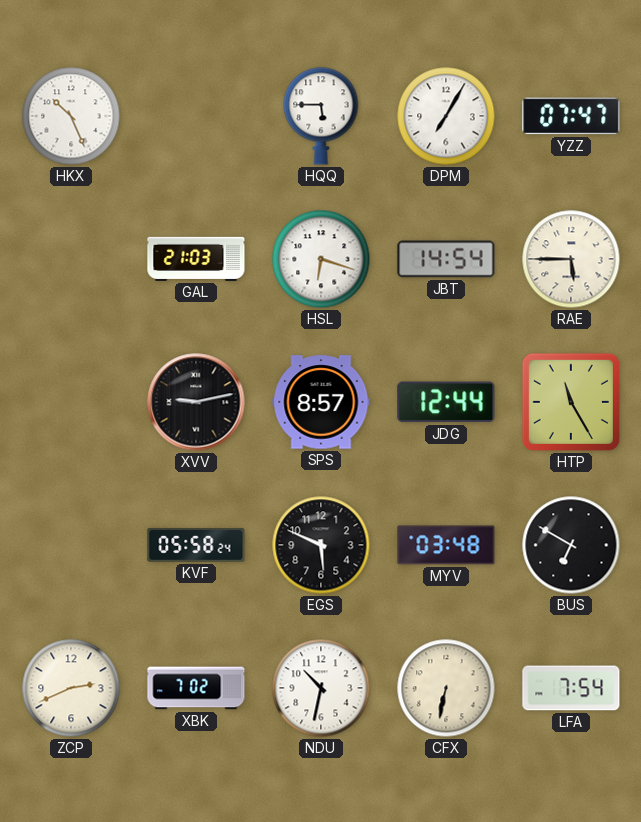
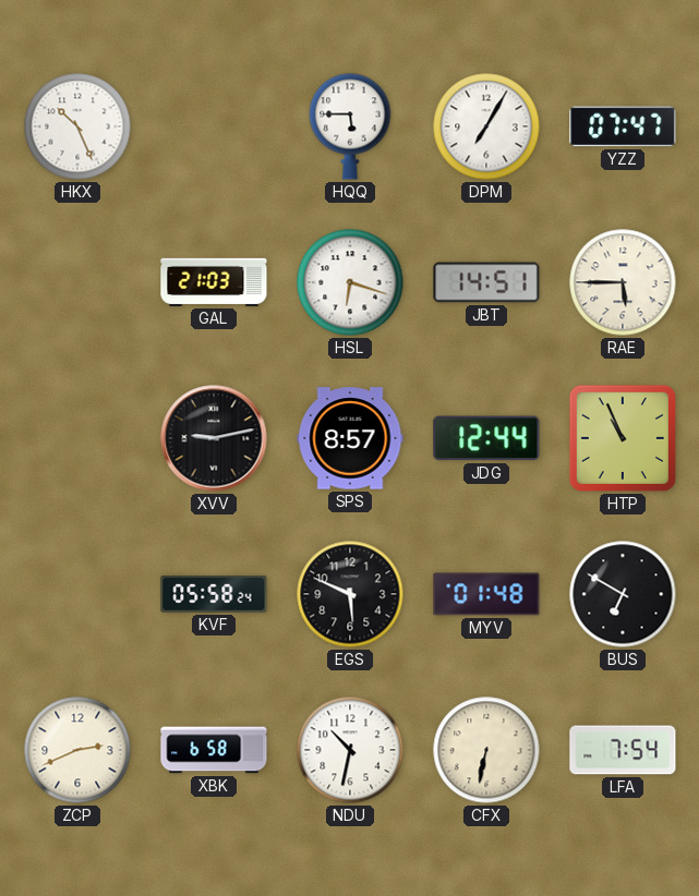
JBT: 14:54 -> 14:51 (486, 282)
HTP: 11:25 -> 10:56 (623, 438)
MYV: 03:48 -> 01:48 (486, 594)
XBK: 7:02 -> 6:58 (214, 750)
